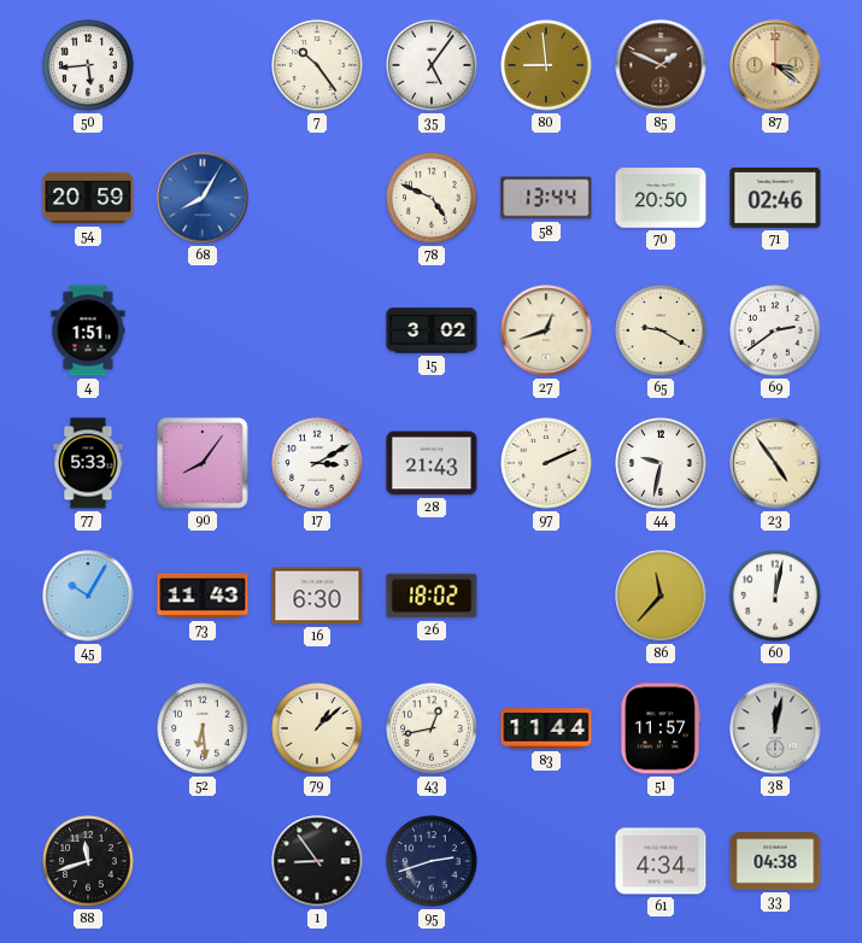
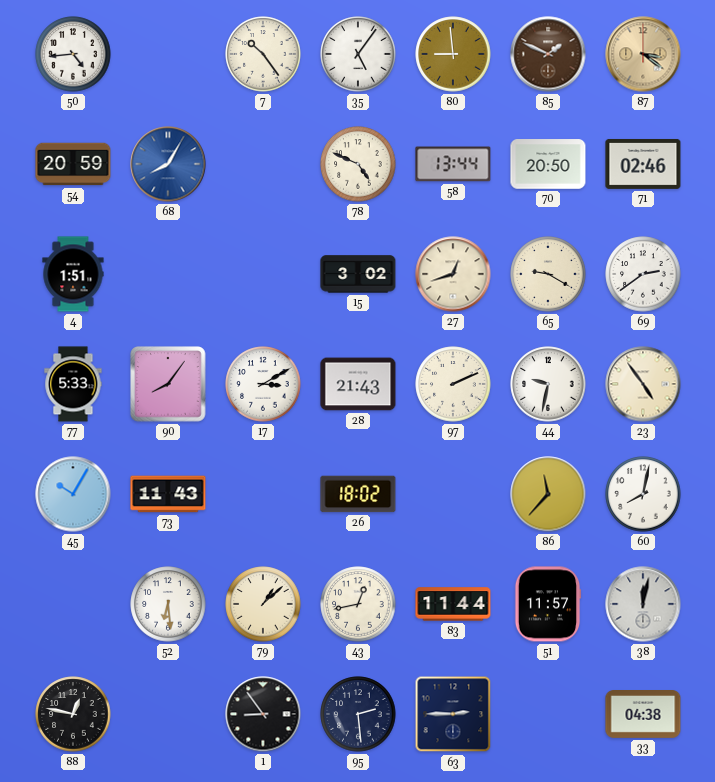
50: 5:44 -> 4:44 (73, 54)
16: 6:30 -> none (317, 596)
60: 12:02 -> 8:02 (643, 494)
88: 11:42 -> 12:47 (73, 714)
95: 2:42 -> 2:29 (358, 714)
63: none -> 2:45 (453, 714)
61: 4:34 -> none (661, 861)
